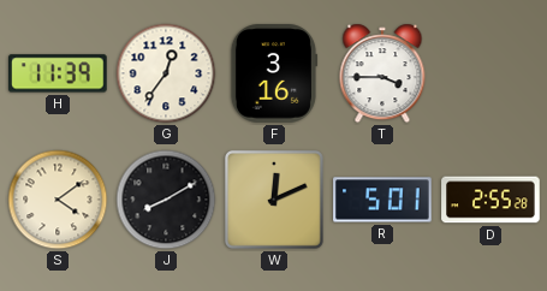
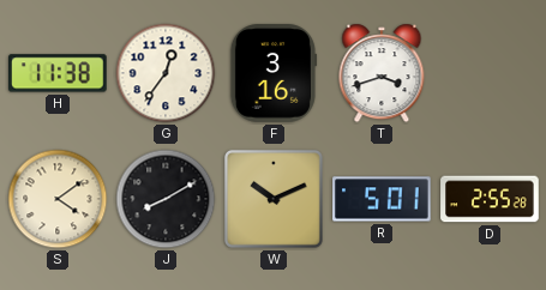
H: 11:39 -> 11:38 (58, 73)
T: 3:45 -> 3:42 (382, 73)
W: 12:11 -> 10:11 (274, 199)
